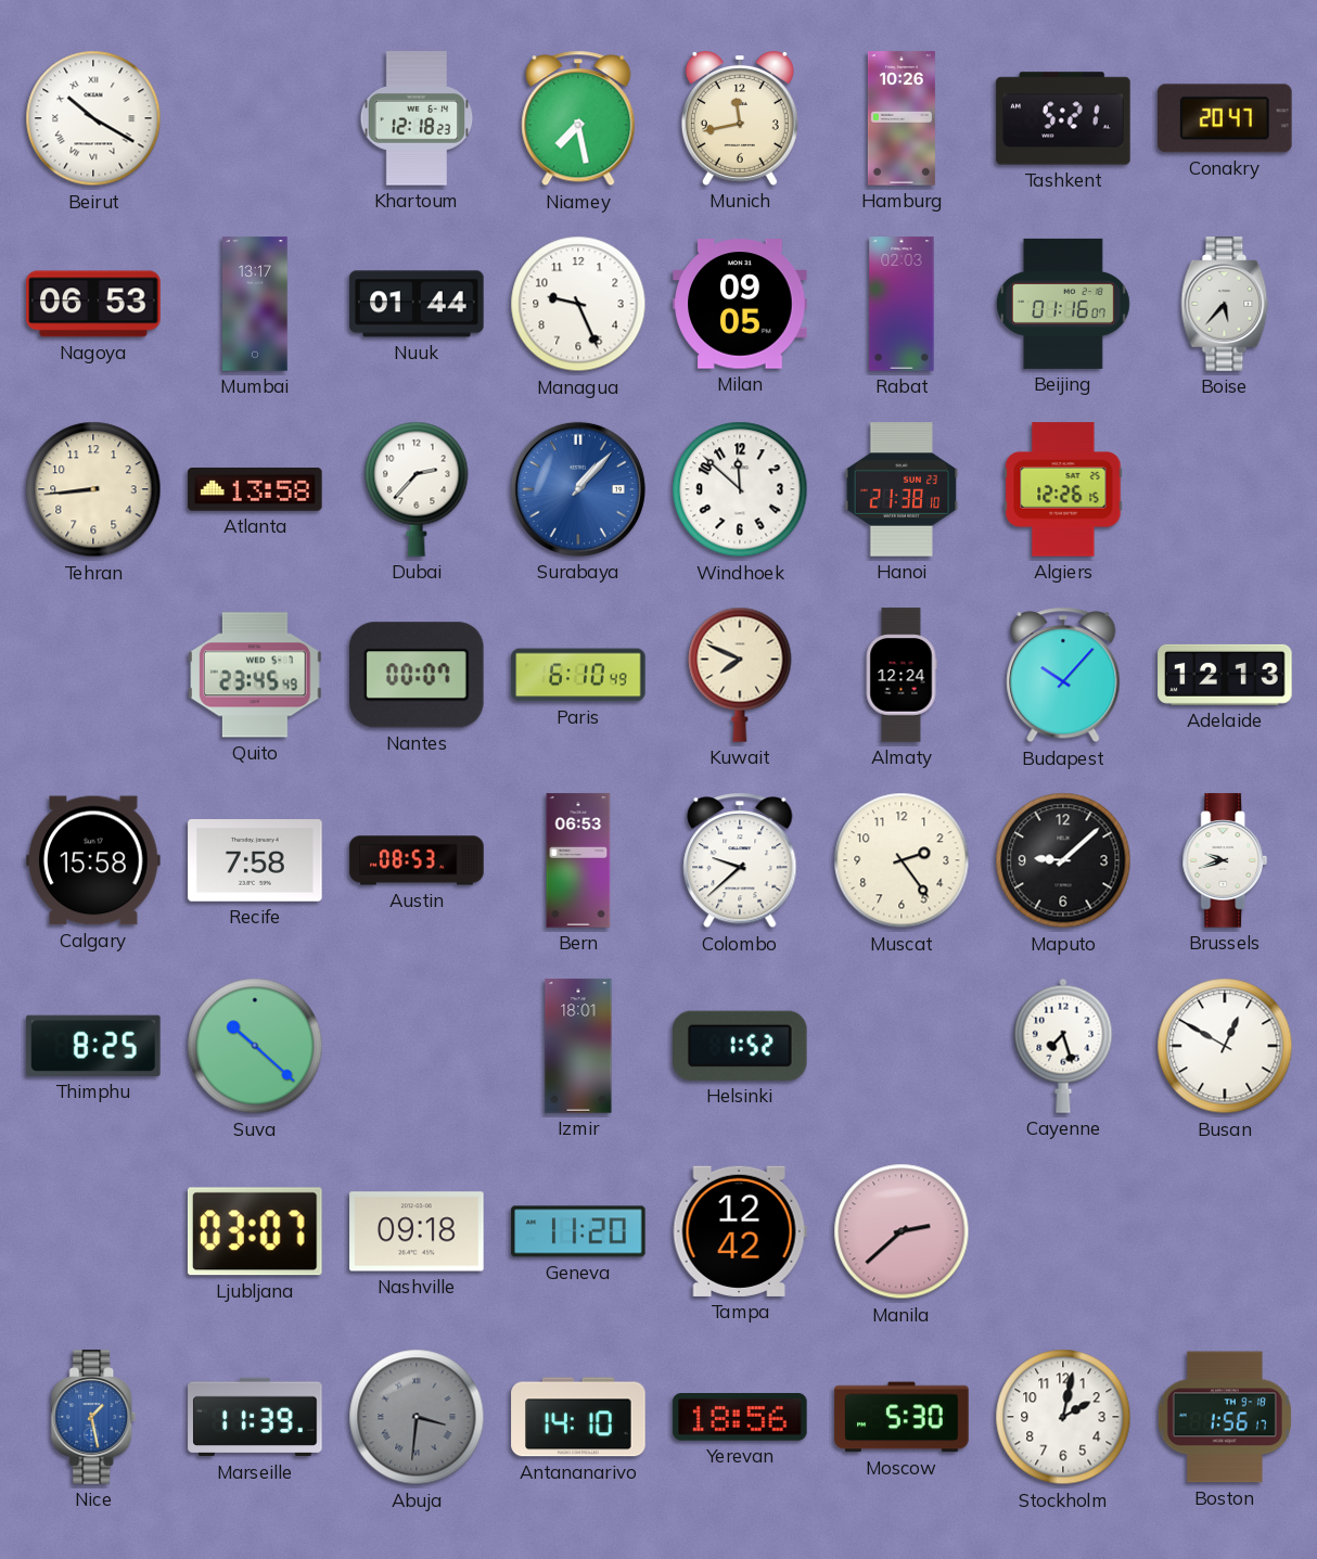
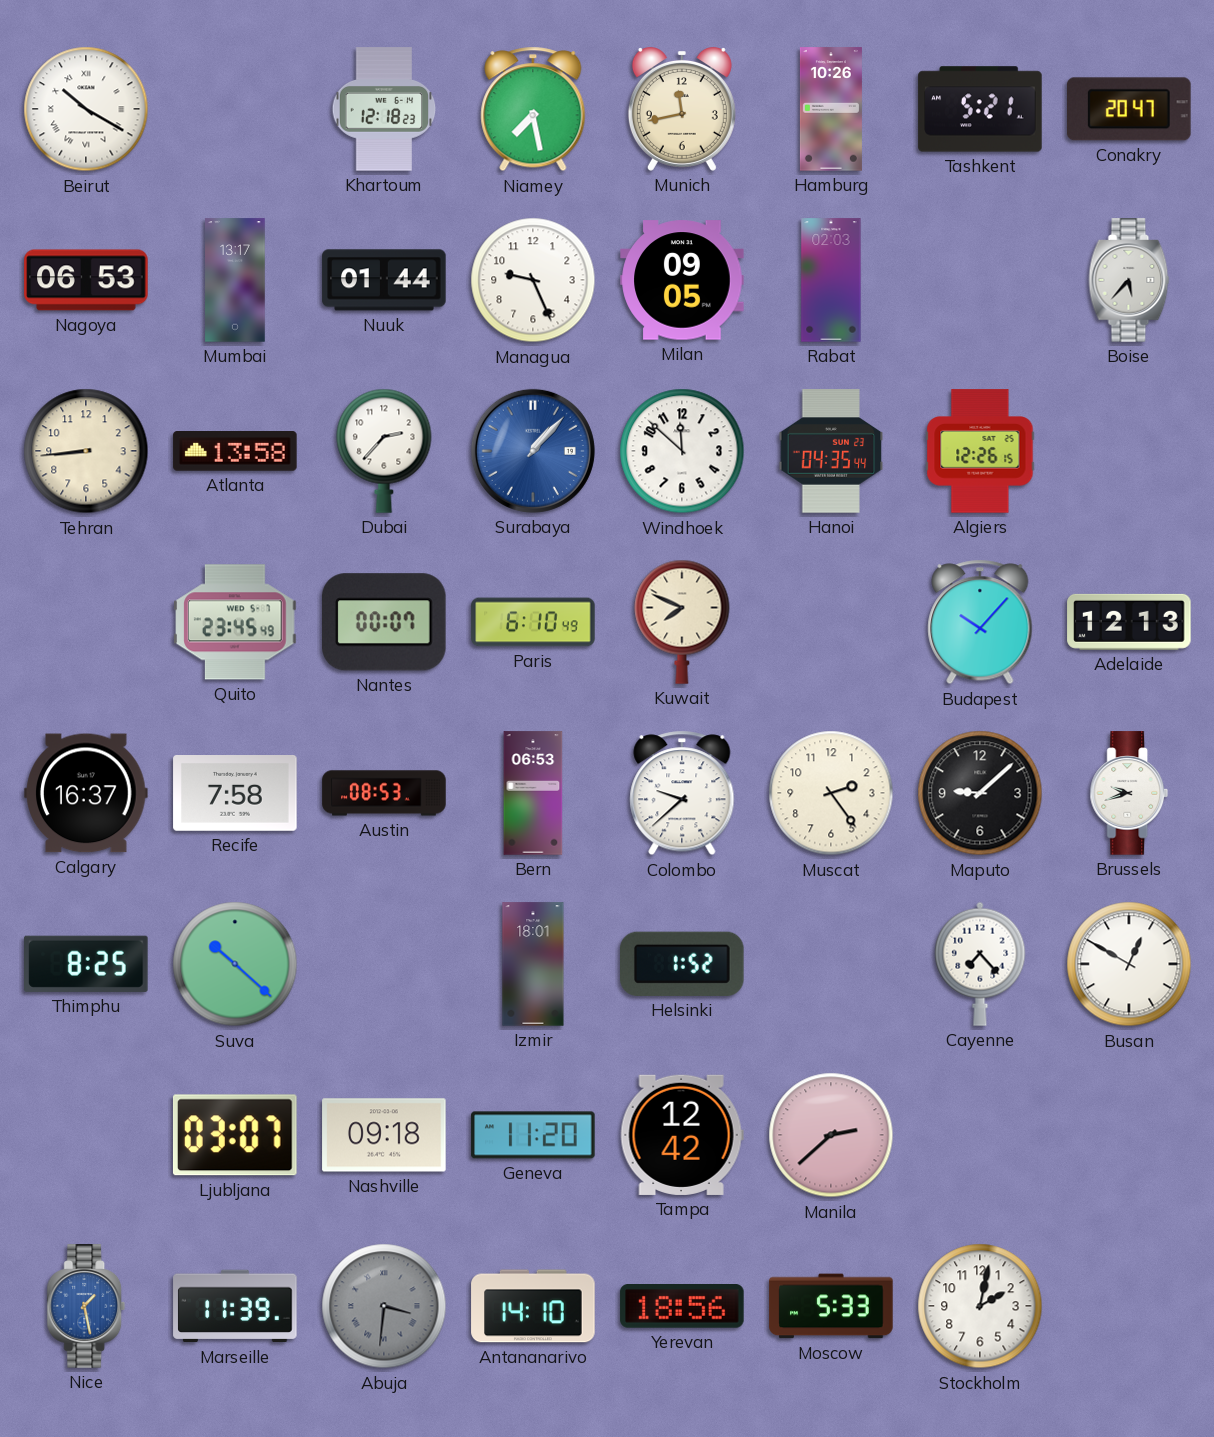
Beijing: 01:16 -> none (1063, 304)
Hanoi: 21:38 -> 04:35 (831, 451)
Almaty: 12:24 -> none (902, 675)
Calgary: 15:58 -> 16:37 (86, 793)
Cayenne: 7:27 -> 7:23 (980, 964)
Moscow: 5:30 -> 5:33 (831, 1306)
Boston: 1:56 -> none (1225, 1417)
